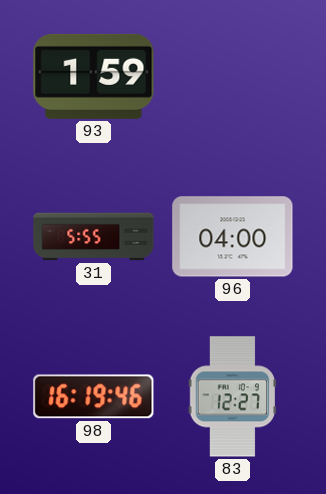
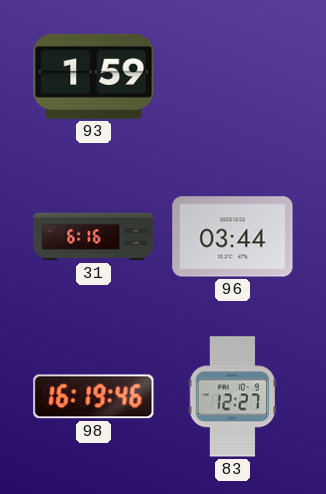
31: 5:55 -> 6:16 (94, 237)
96: 04:00 -> 03:44 (233, 237)
